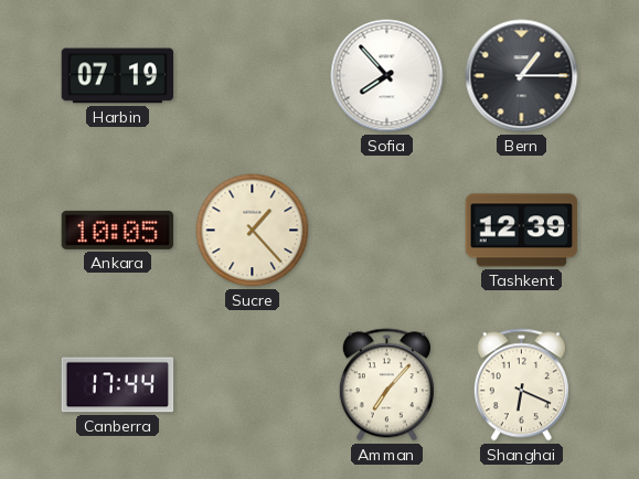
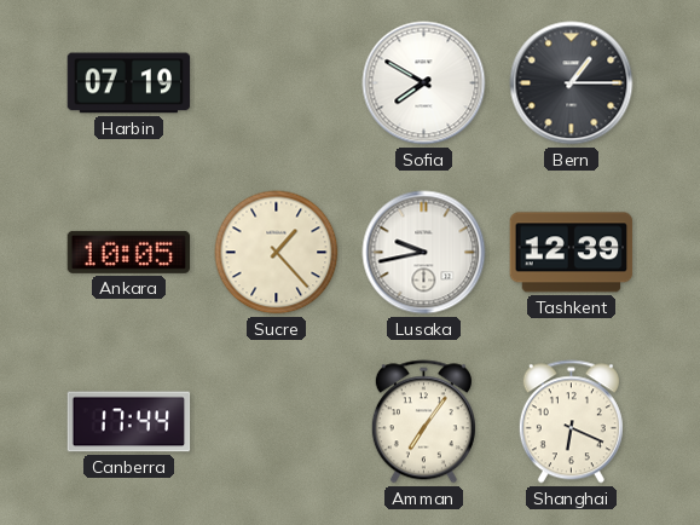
Sofia: 7:53 -> 7:50 (424, 83)
Lusaka: none -> 9:43 (424, 253)
Amman: 7:07 -> 7:06 (423, 422)
